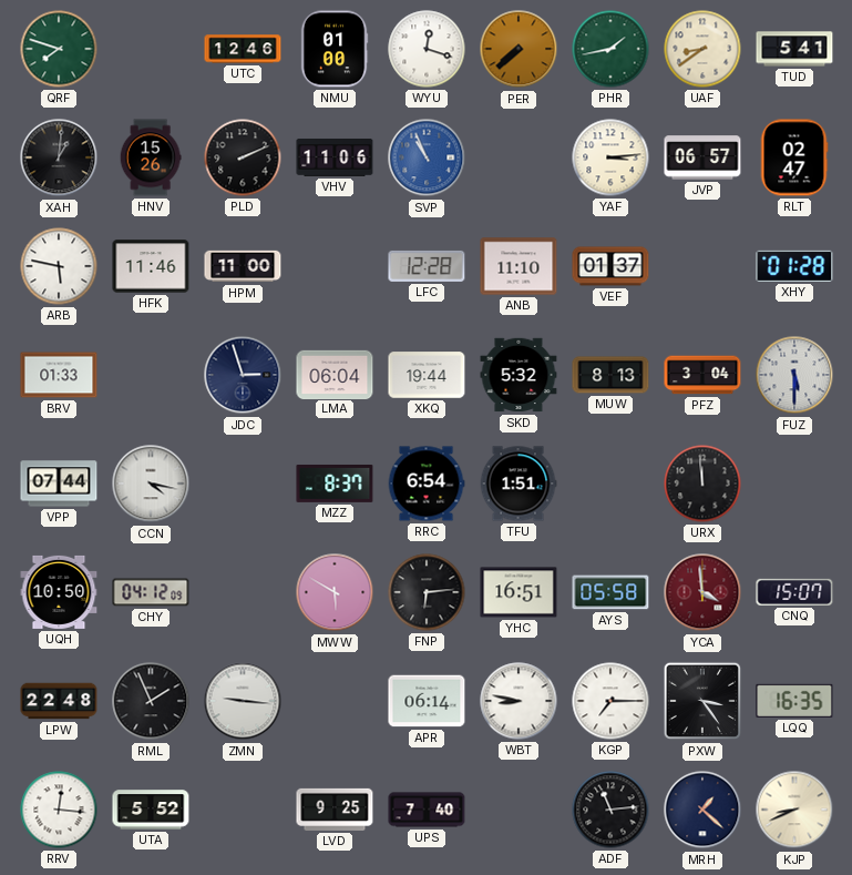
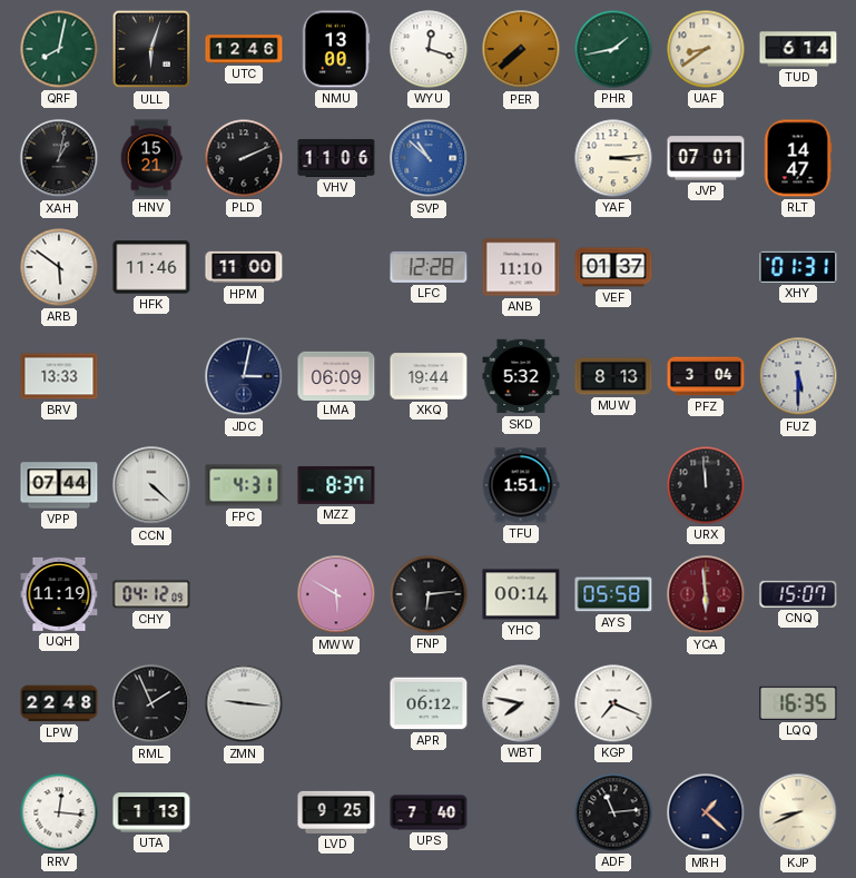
QRF: 7:48 -> 8:02 (59, 49)
ULL: none -> 6:03 (151, 49)
NMU: 01:00 -> 13:00 (336, 49)
TUD: 5:41 -> 6:14 (798, 49)
XAH: 1:01 -> 1:02 (59, 158)
HNV: 15:26 -> 15:21 (151, 158)
SVP: 10:56 -> 10:52 (429, 158)
JVP: 06:57 -> 07:01 (706, 158)
RLT: 02:47 -> 14:47 (798, 158)
ARB: 5:47 -> 5:51 (59, 267)
XHY: 01:28 -> 01:31 (798, 267)
BRV: 01:33 -> 13:33 (59, 376)
JDC: 2:57 -> 3:02 (244, 376)
LMA: 06:04 -> 06:09 (336, 375)
CCN: 4:17 -> 4:22 (151, 485)
FPC: none -> 4:31 (244, 485)
RRC: 6:54 -> none (427, 484)
UQH: 10:50 -> 11:19 (59, 594)
YHC: 16:51 -> 00:14 (521, 594)
YCA: 3:59 -> 5:59 (706, 594)
APR: 06:14 -> 06:12 (429, 703)
WBT: 8:47 -> 7:47 (521, 703)
KGP: 7:15 -> 7:19 (613, 703)
PXW: 3:24 -> none (702, 701)
UTA: 5:52 -> 1:13 (151, 812)
